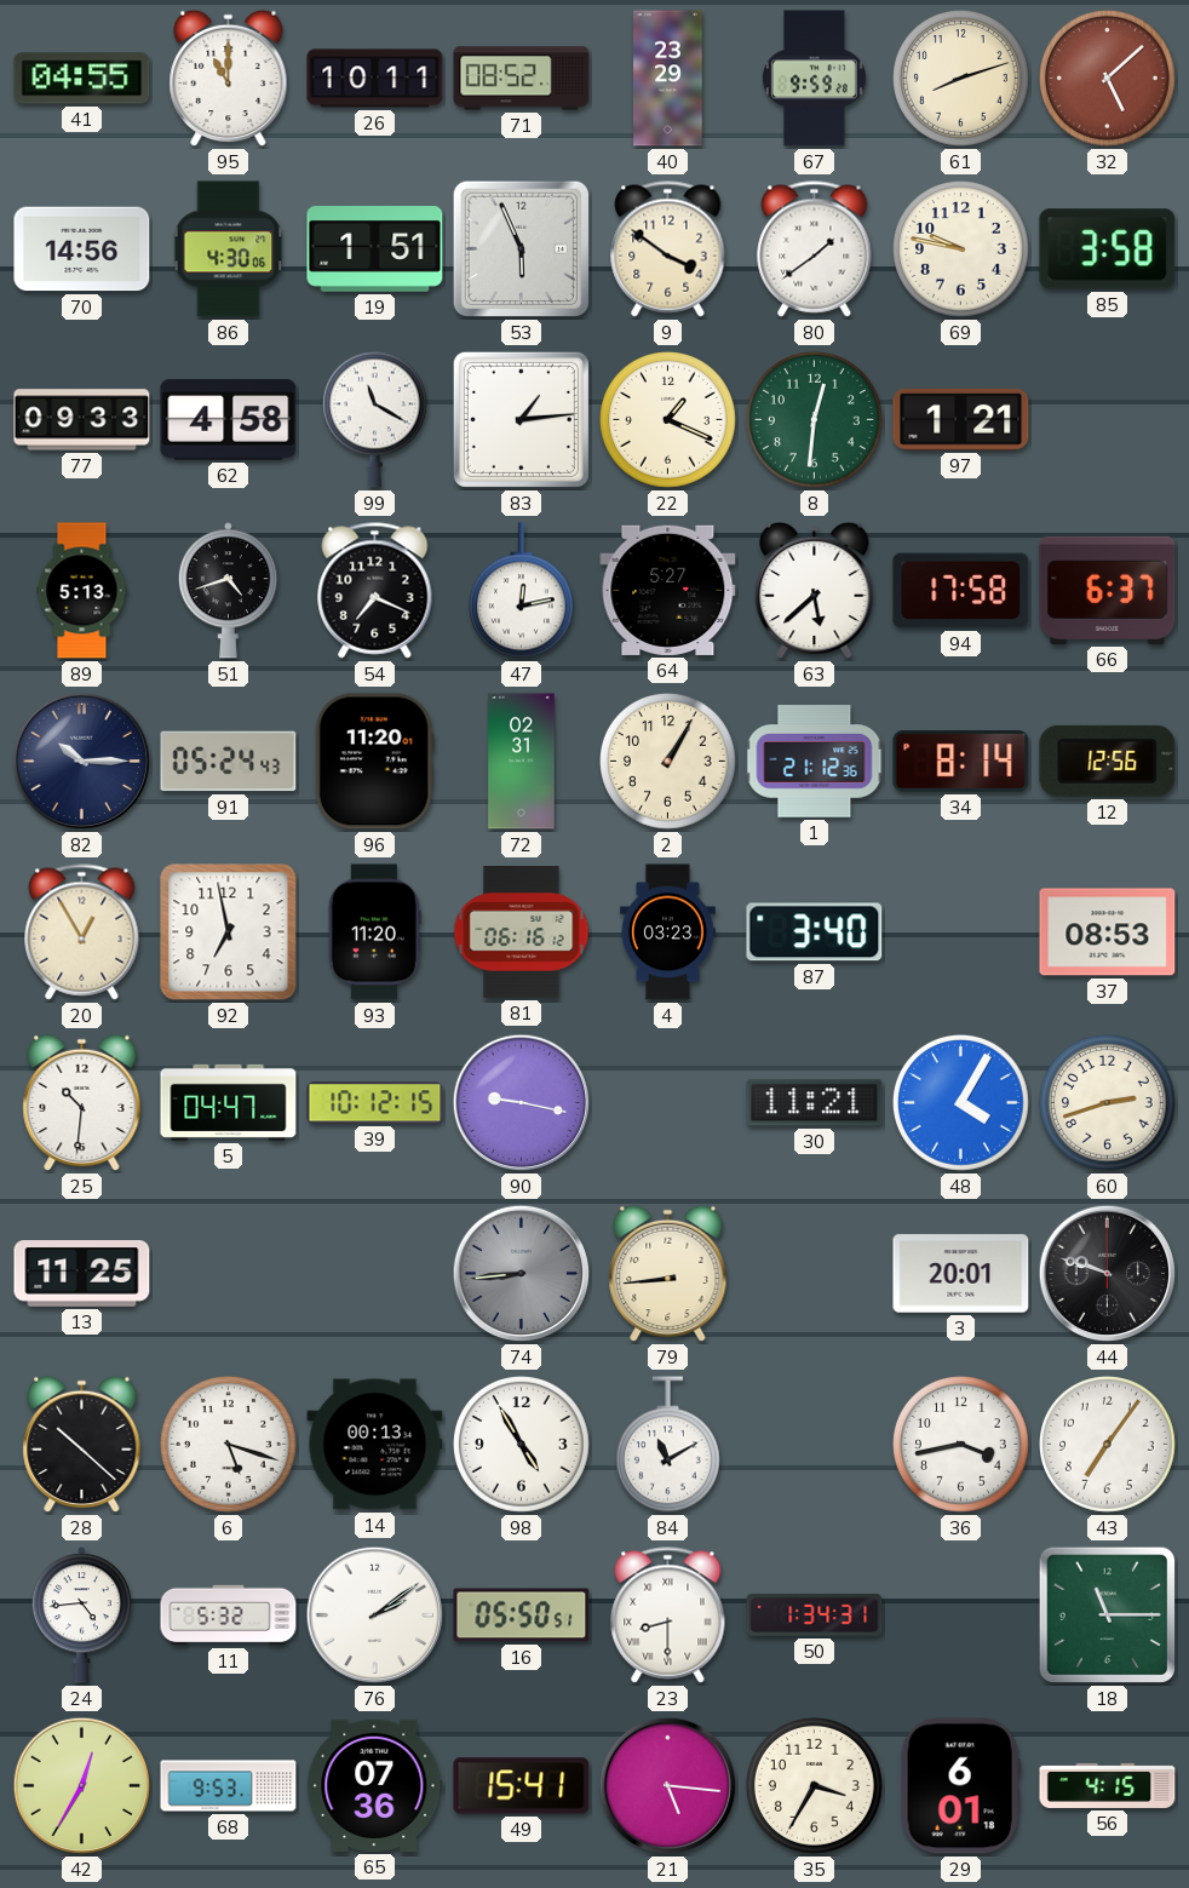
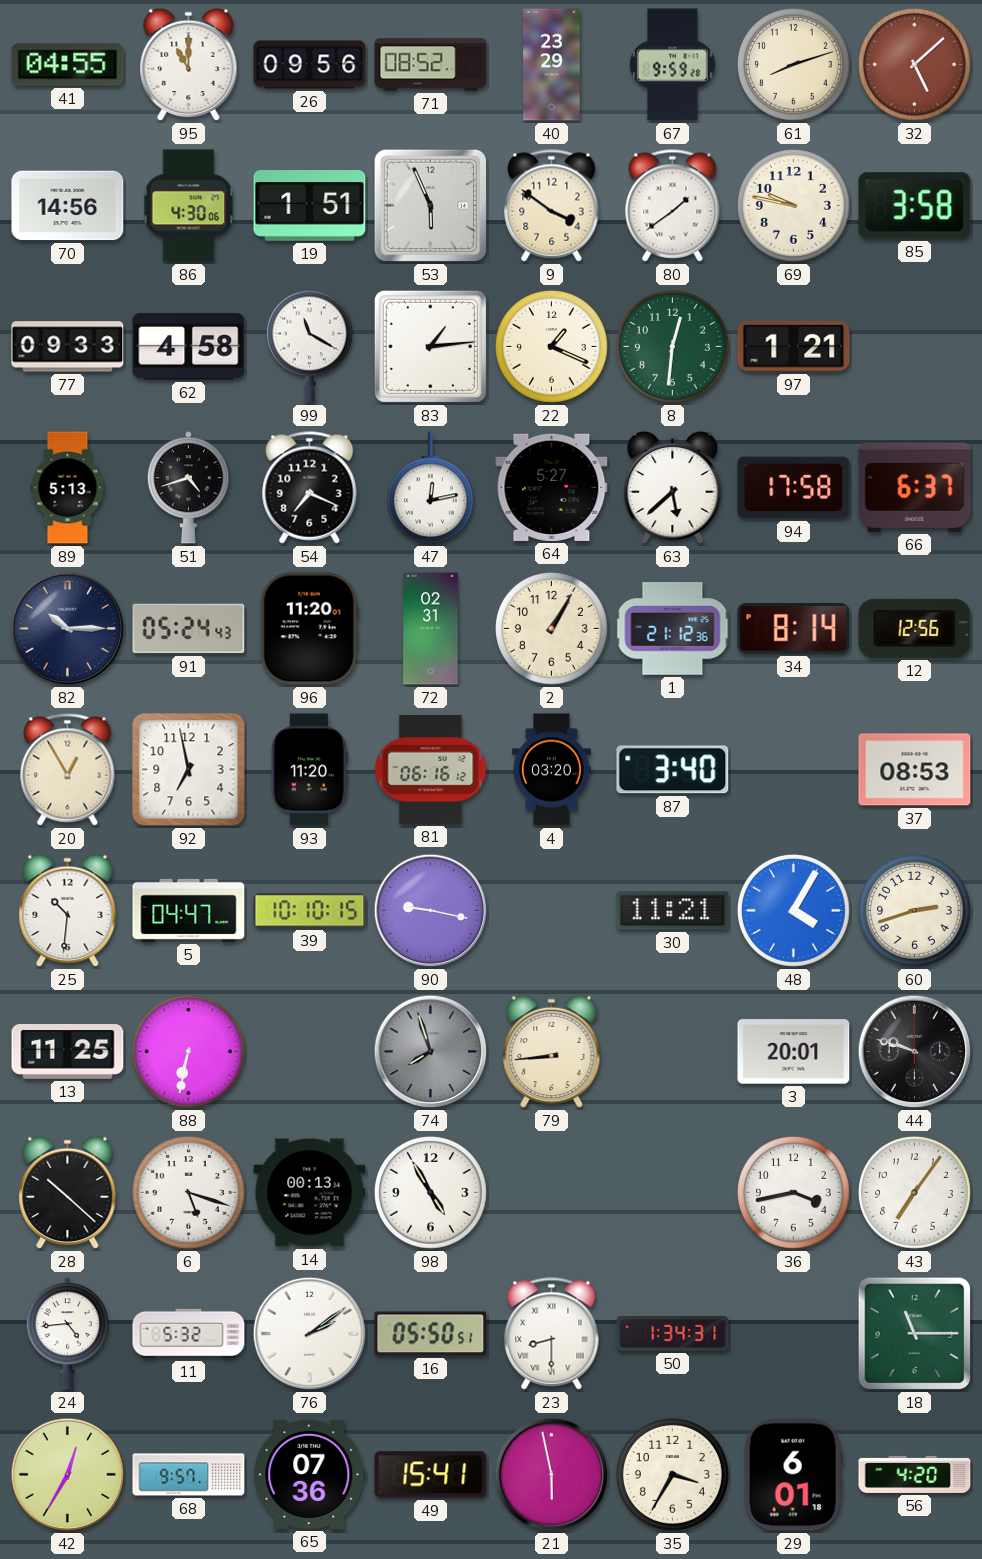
26: 10:11 -> 09:56 (310, 65)
4: 03:23 -> 03:20 (551, 770)
39: 10:12 -> 10:10 (310, 911)
88: none -> 6:32 (189, 1052)
74: 8:44 -> 7:57 (431, 1052)
84: 11:10 -> none (667, 1445)
68: 9:53 -> 9:57 (189, 1475)
21: 5:16 -> 5:58 (552, 1475)
56: 4:15 -> 4:20 (915, 1474)
